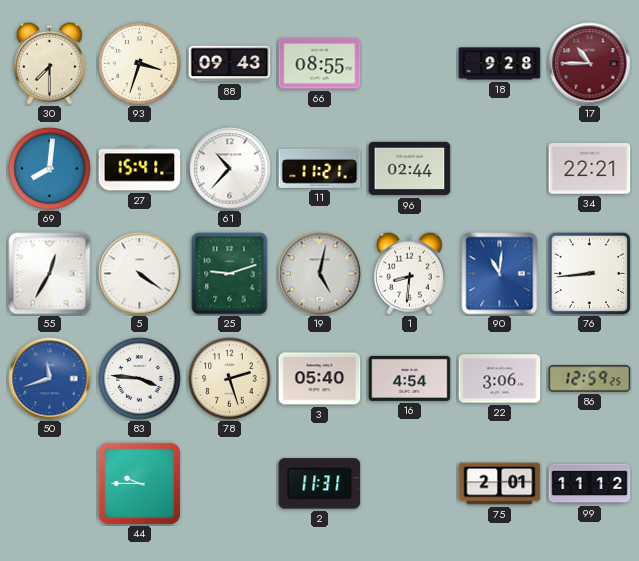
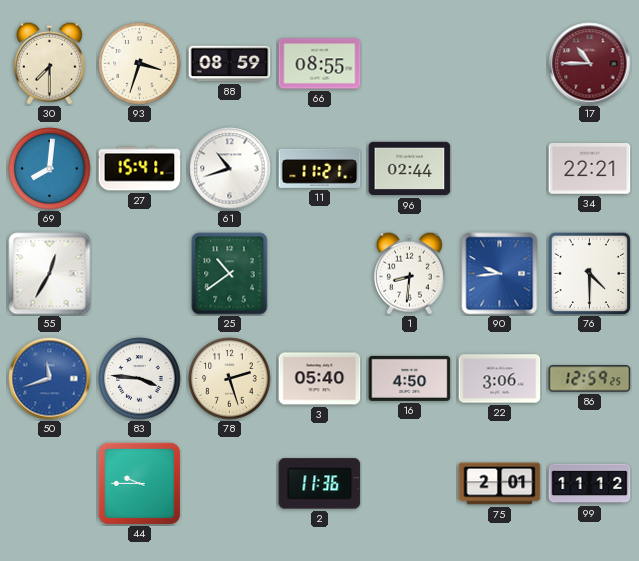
88: 09:43 -> 08:59 (230, 64)
18: 9:28 -> none (500, 64)
61: 10:37 -> 10:42 (230, 169)
5: 4:21 -> none (140, 274)
25: 9:12 -> 10:39 (230, 274)
19: 5:02 -> none (320, 274)
90: 11:01 -> 9:44 (500, 274)
76: 8:44 -> 4:30 (589, 273)
16: 4:54 -> 4:50 (410, 378)
2: 11:31 -> 11:36 (320, 484)
